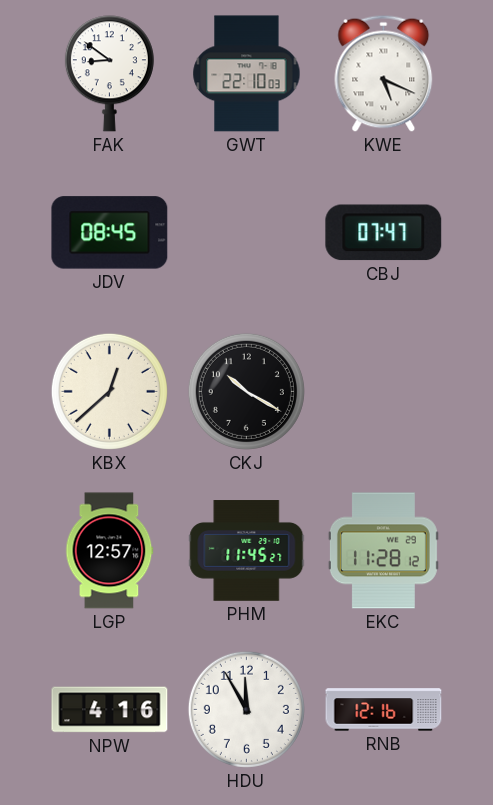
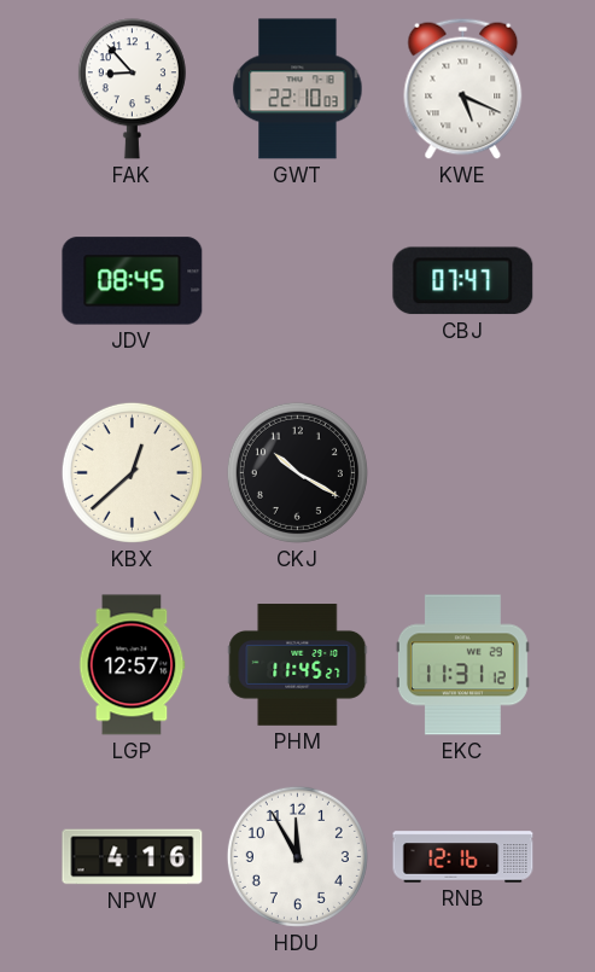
FAK: 8:51 -> 8:53 (132, 89)
EKC: 11:28 -> 11:31 (462, 665)
